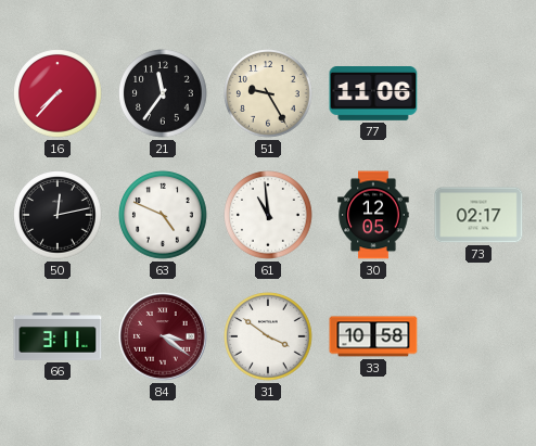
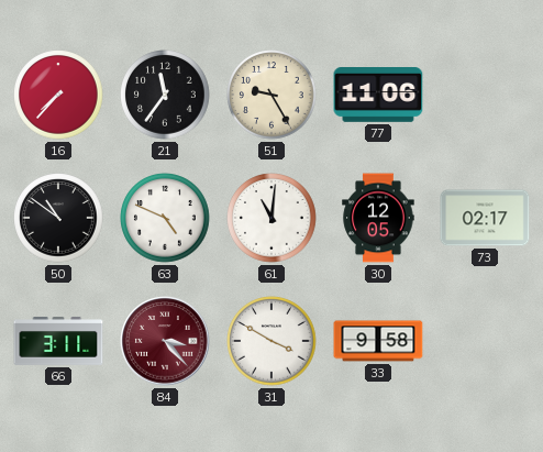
50: 12:13 -> 10:51 (58, 218)
61: 10:59 -> 11:01 (271, 218)
84: 3:21 -> 3:23 (165, 341)
31: 3:51 -> 3:50 (271, 341)
33: 10:58 -> 9:58 (378, 341)
